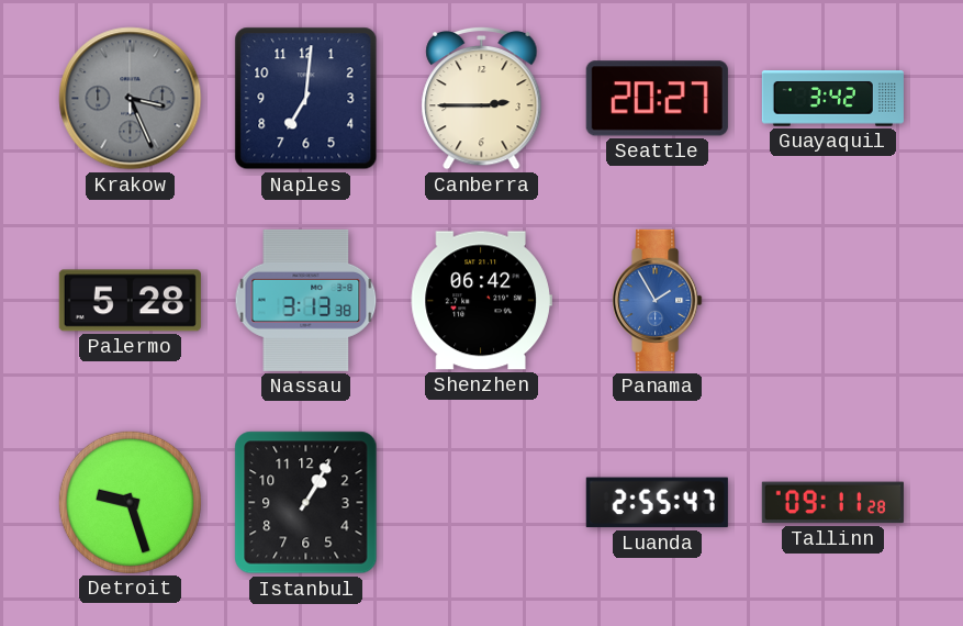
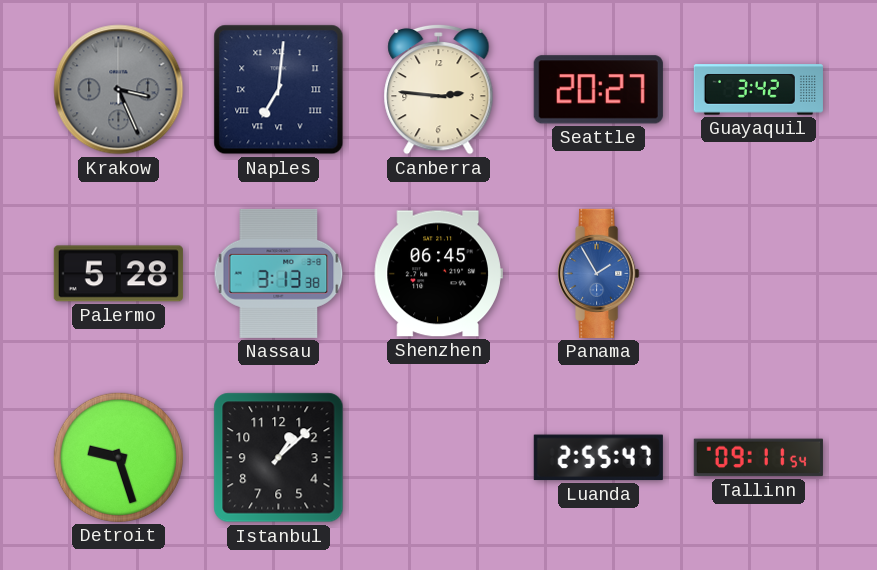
Naples numerals: Arabic -> Roman (279, 90)
Canberra: 2:45 -> 2:46 (439, 89)
Shenzhen: 06:42 -> 06:45 (438, 274)
Istanbul: 1:05 -> 1:08 (279, 458)
Tallinn: 09:11:28 -> 09:11:54 (758, 458)
